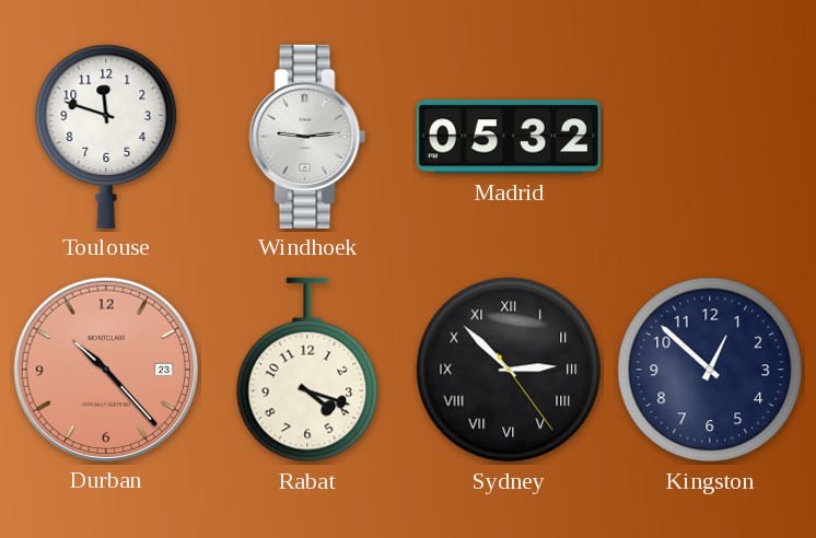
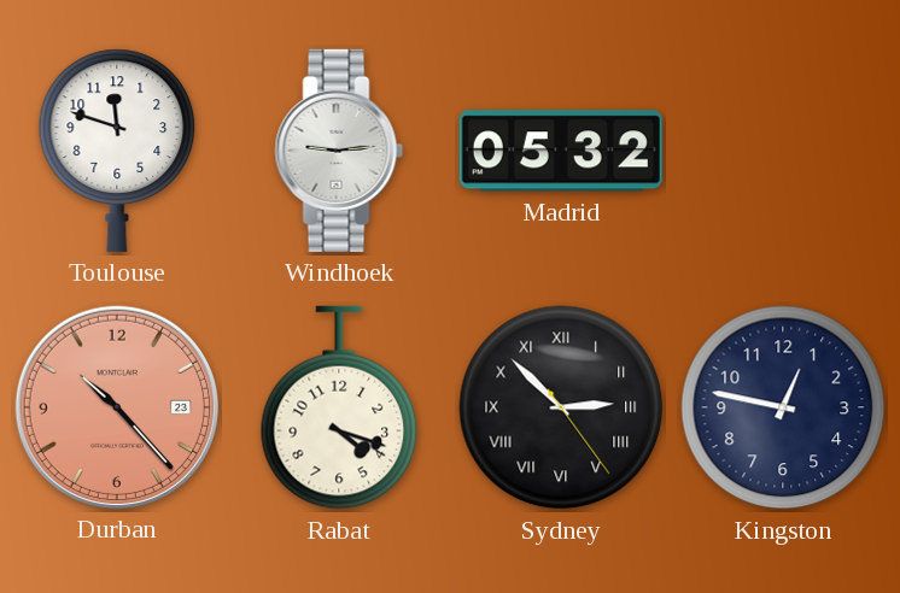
Kingston: 12:52 -> 12:47 (783, 407)
